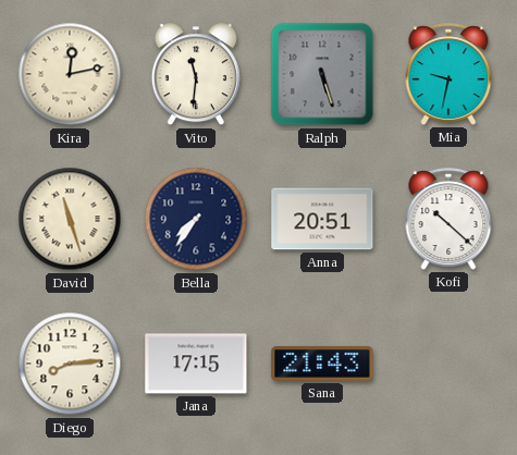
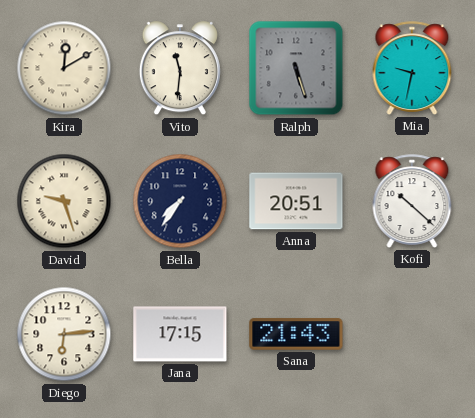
Kira: 12:13 -> 12:10 (64, 68)
David: 11:27 -> 9:27 (64, 201)
Diego: 8:14 -> 6:14 (64, 334)
